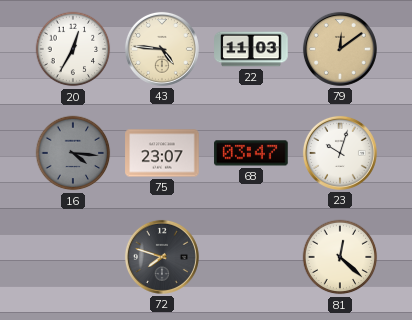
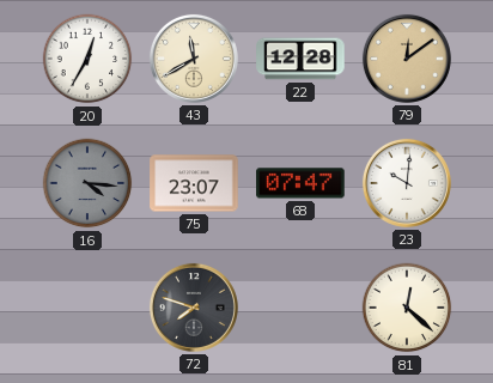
43: 4:46 -> 11:40 (194, 59)
22: 11:03 -> 12:28 (300, 59)
68: 03:47 -> 07:47 (300, 183)
23: 10:03 -> 10:01 (407, 183)
